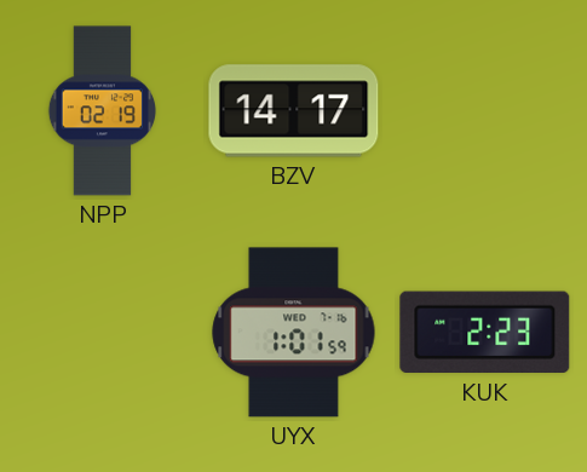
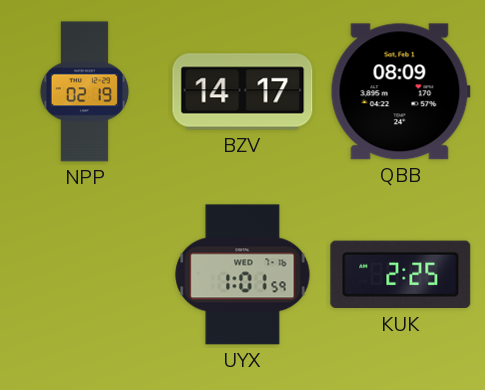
QBB: none -> 08:09 (400, 92)
KUK: 2:23 -> 2:25 (401, 275)
